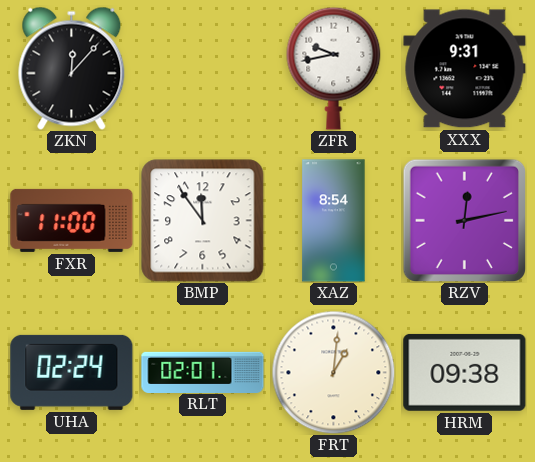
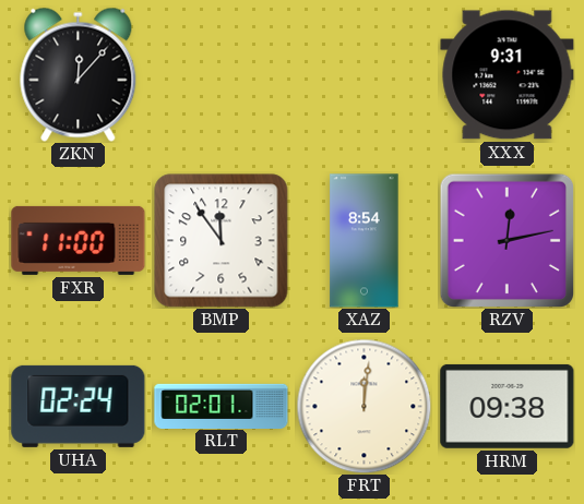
ZFR: 9:43 -> none (334, 68)
FRT: 1:01 -> 12:01 (363, 406)
